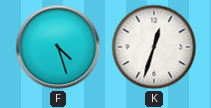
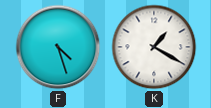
K: 12:33 -> 1:20 (154, 47)
